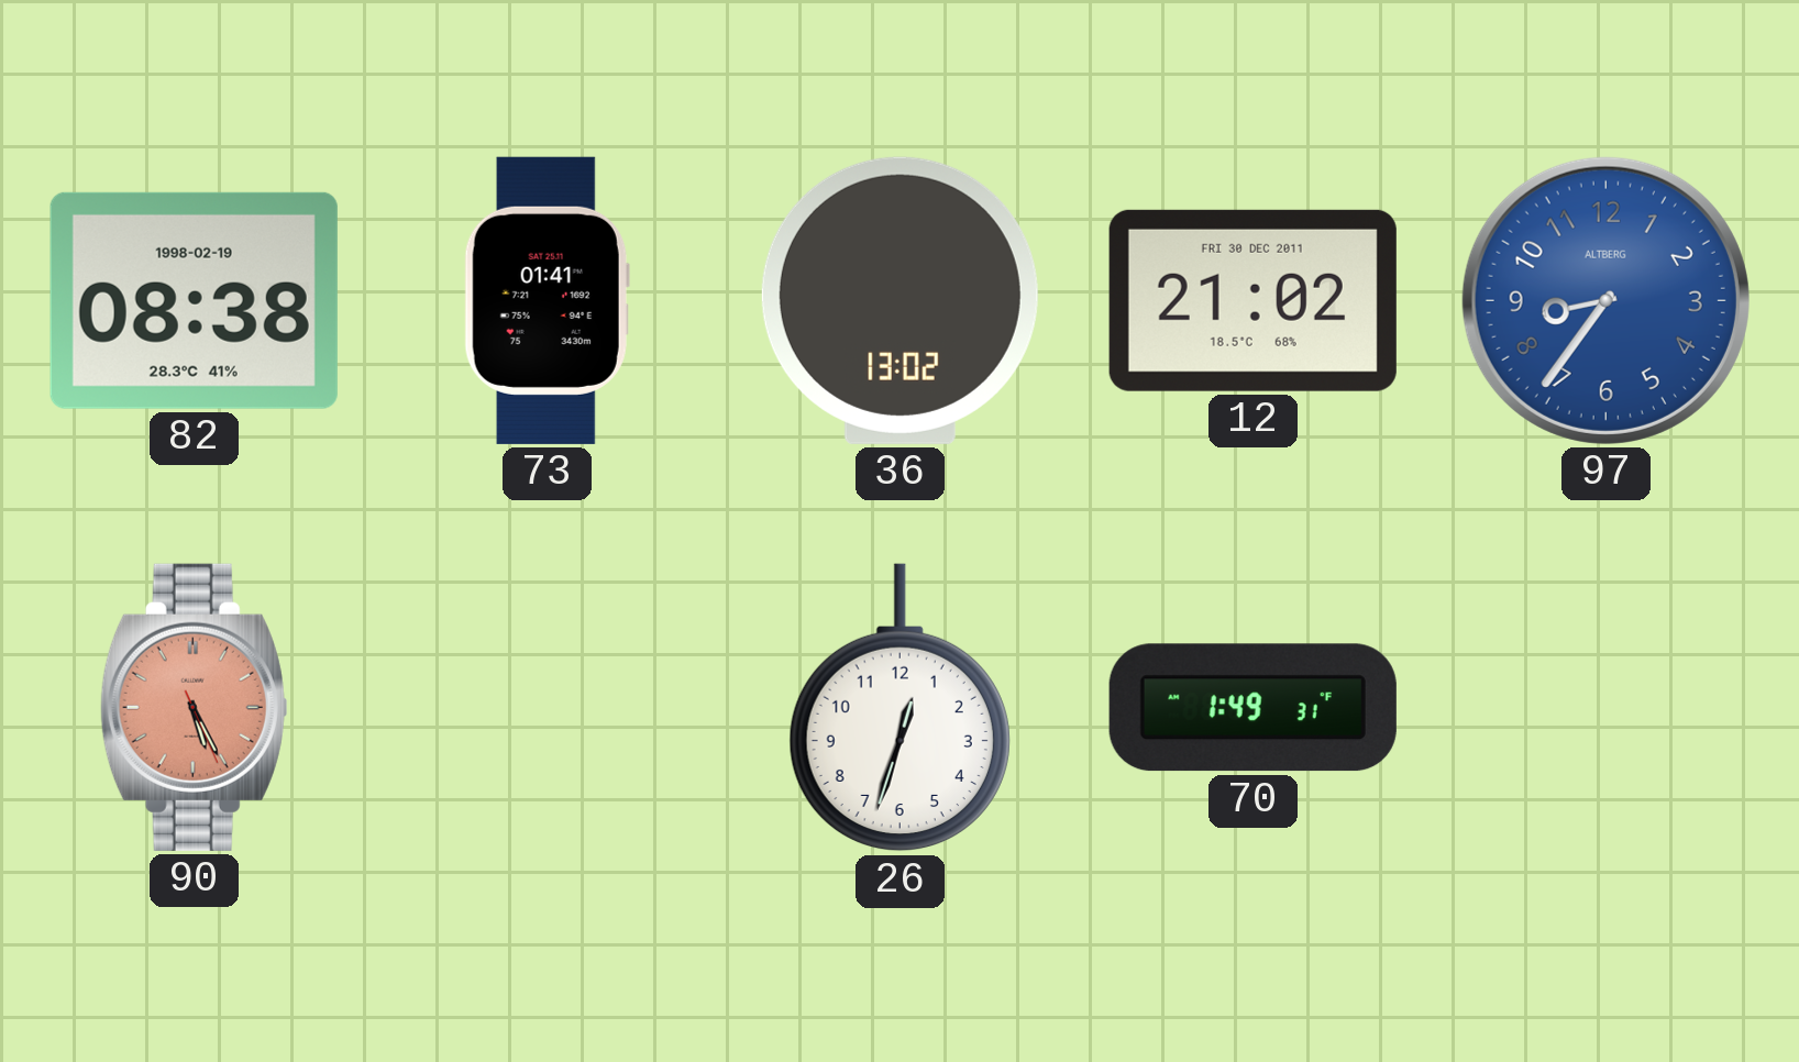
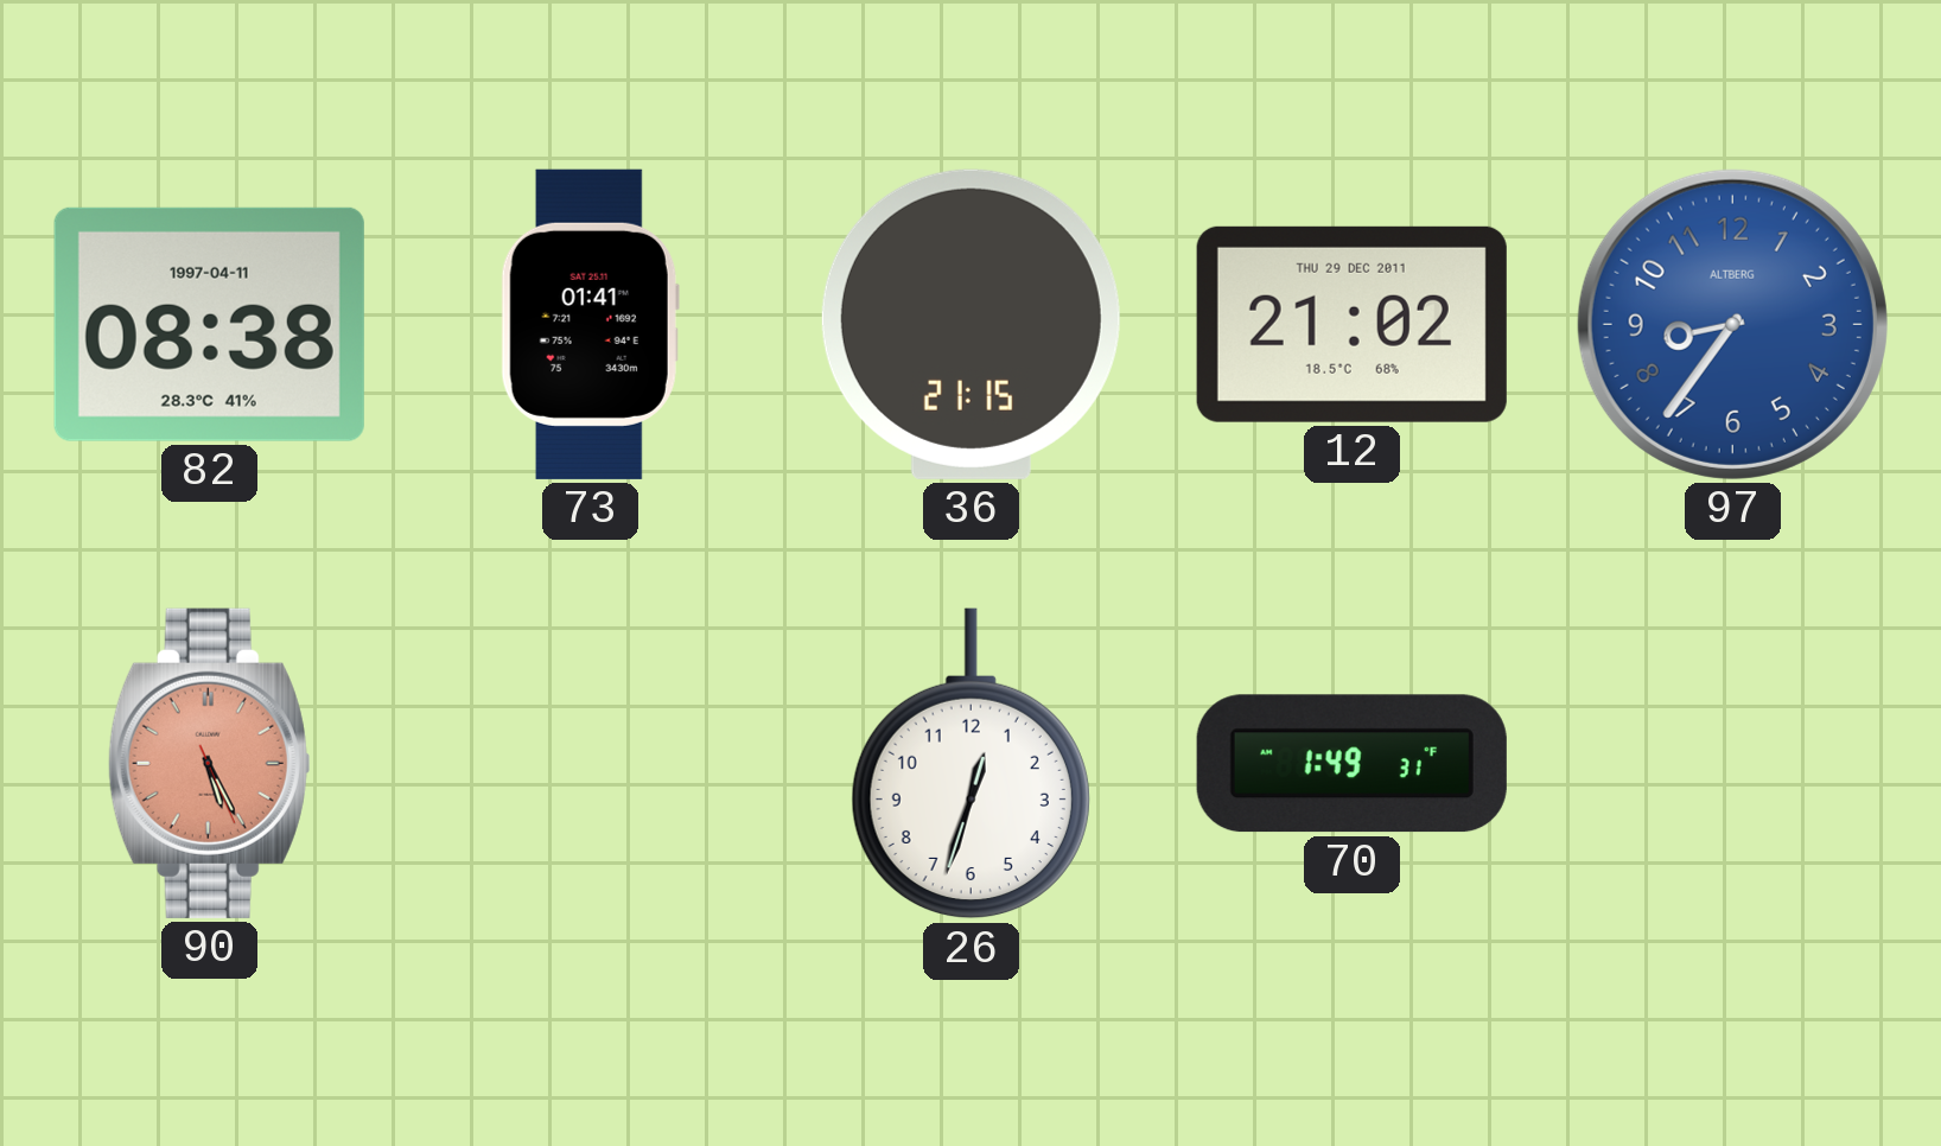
82 date: 1998-02-19 -> 1997-04-11 (209, 324)
36: 13:02 -> 21:15 (970, 324)
12 date: FRI 30 DEC 2011 -> THU 29 DEC 2011 (1351, 324)
